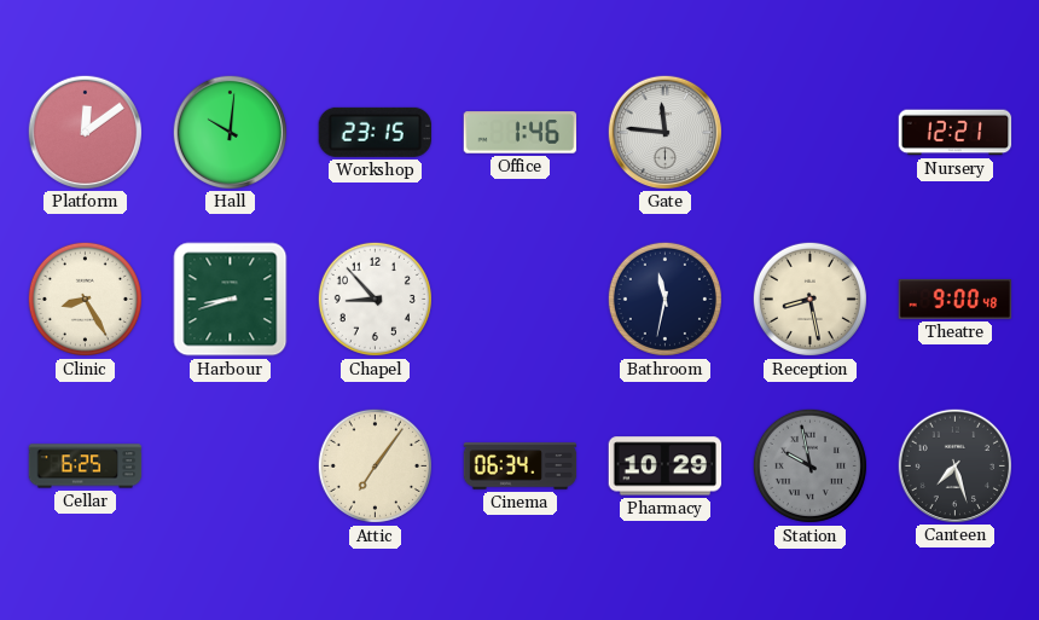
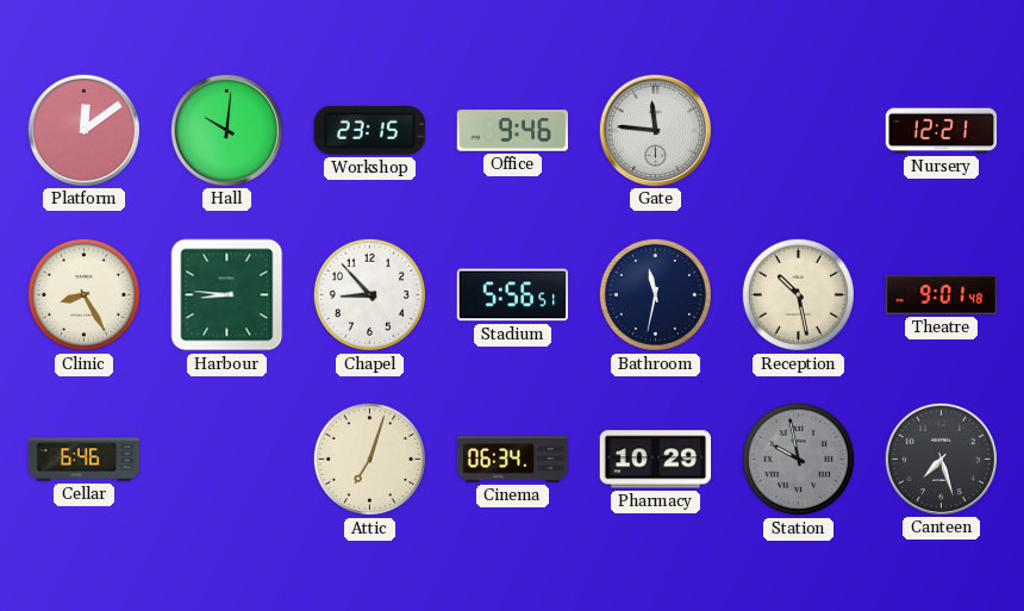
Office: 1:46 -> 9:46 (513, 131)
Harbour: 8:42 -> 8:46 (227, 295)
Stadium: none -> 5:56 (513, 295)
Reception: 8:28 -> 10:28 (798, 294)
Theatre: 9:00 -> 9:01 (942, 294)
Cellar: 6:25 -> 6:46 (85, 460)
Attic: 7:06 -> 7:03 (369, 459)
